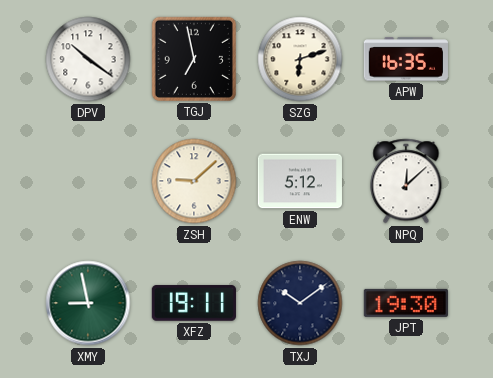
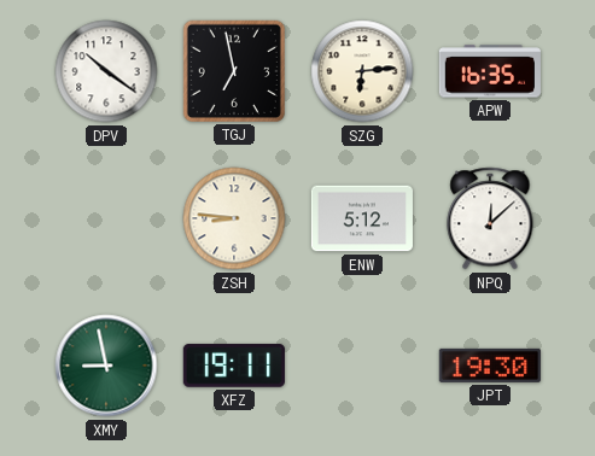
SZG: 6:12 -> 6:14 (362, 71)
ZSH: 9:08 -> 8:46 (234, 218)
TXJ: 10:09 -> none (300, 303)
